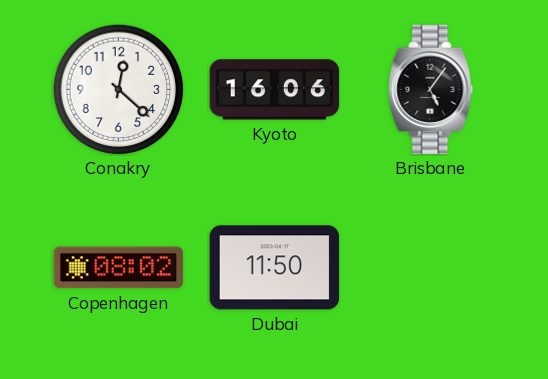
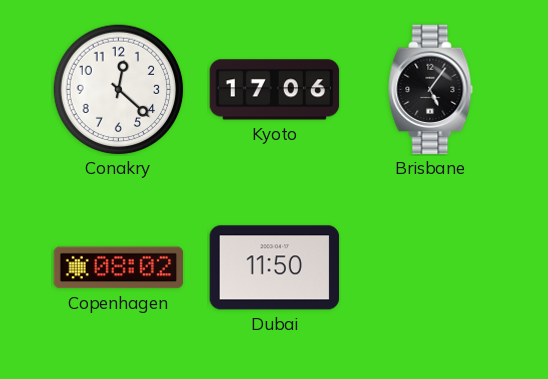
Kyoto: 16:06 -> 17:06 (275, 90)
